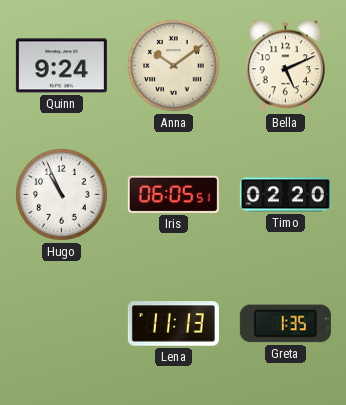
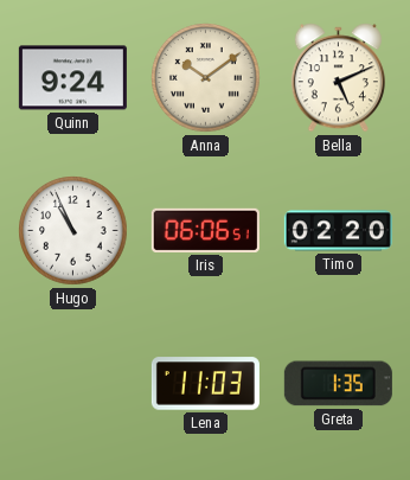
Iris: 06:05 -> 06:06 (205, 230)
Lena: 11:13 -> 11:03 (205, 384)
